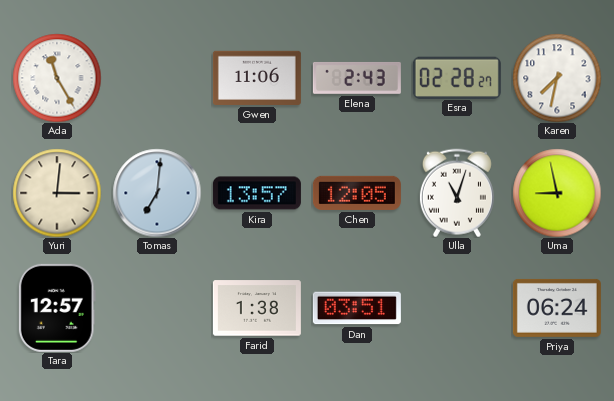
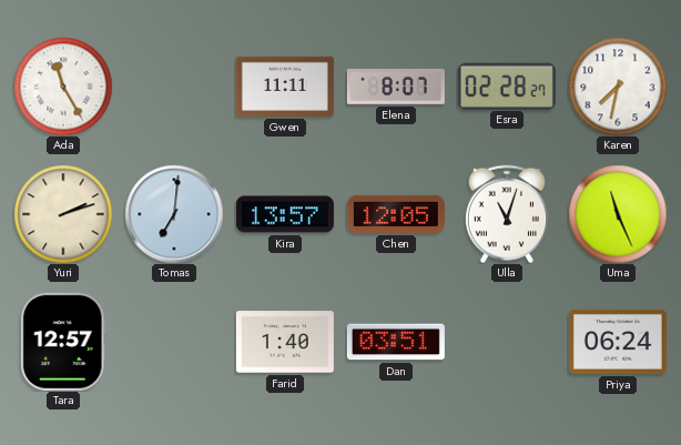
Gwen: 11:06 -> 11:11 (285, 87)
Elena: 2:43 -> 8:07 (396, 87)
Yuri: 3:01 -> 2:12 (63, 214)
Uma: 8:58 -> 11:26 (618, 214)
Farid: 1:38 -> 1:40 (285, 342)
